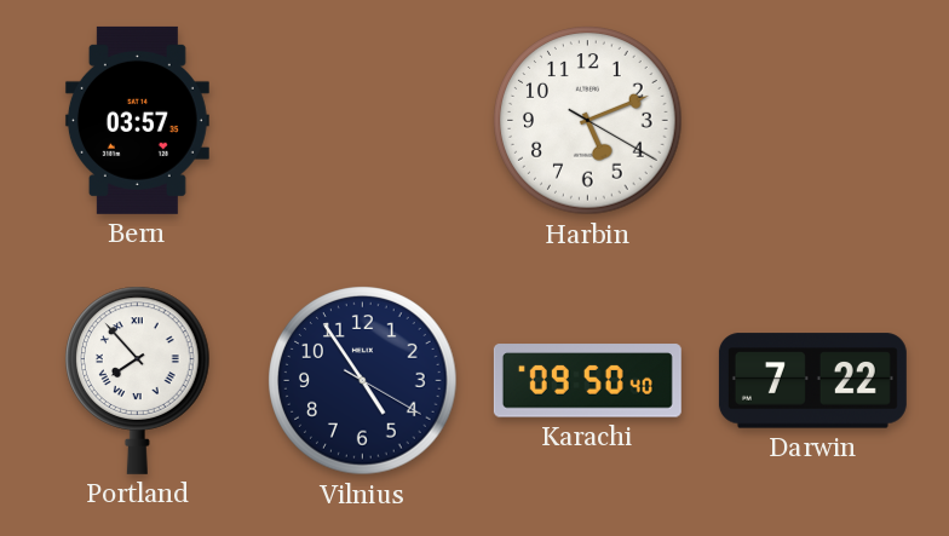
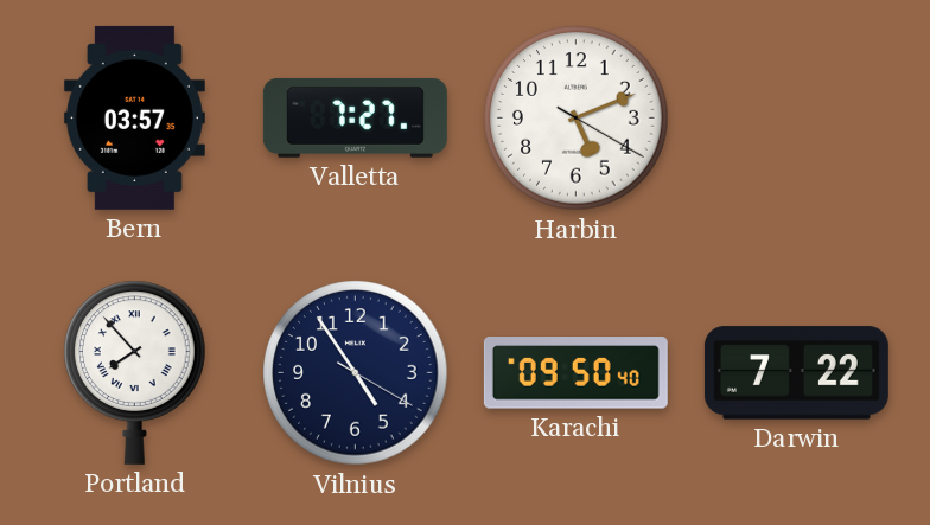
Valletta: none -> 7:27 (355, 117)
